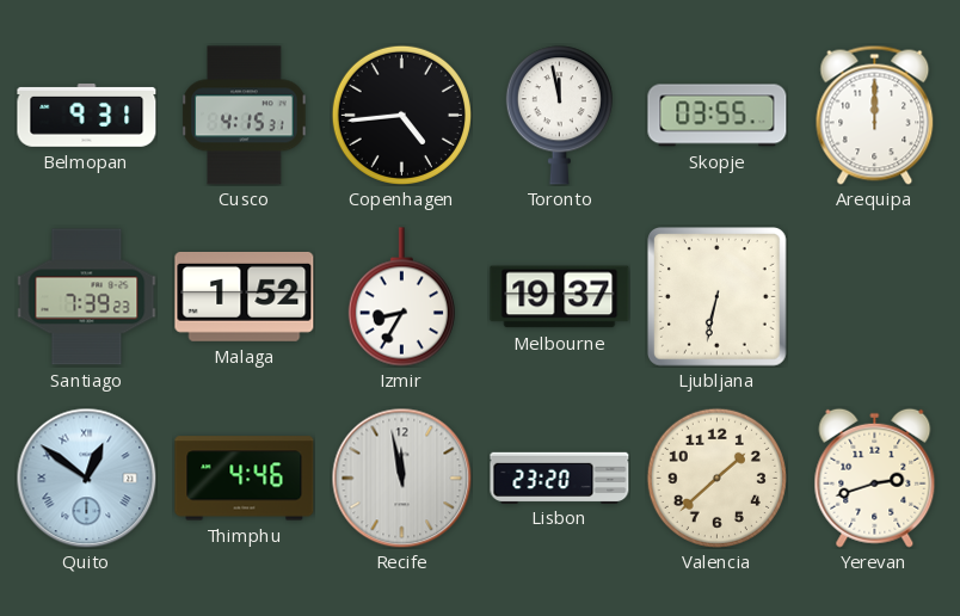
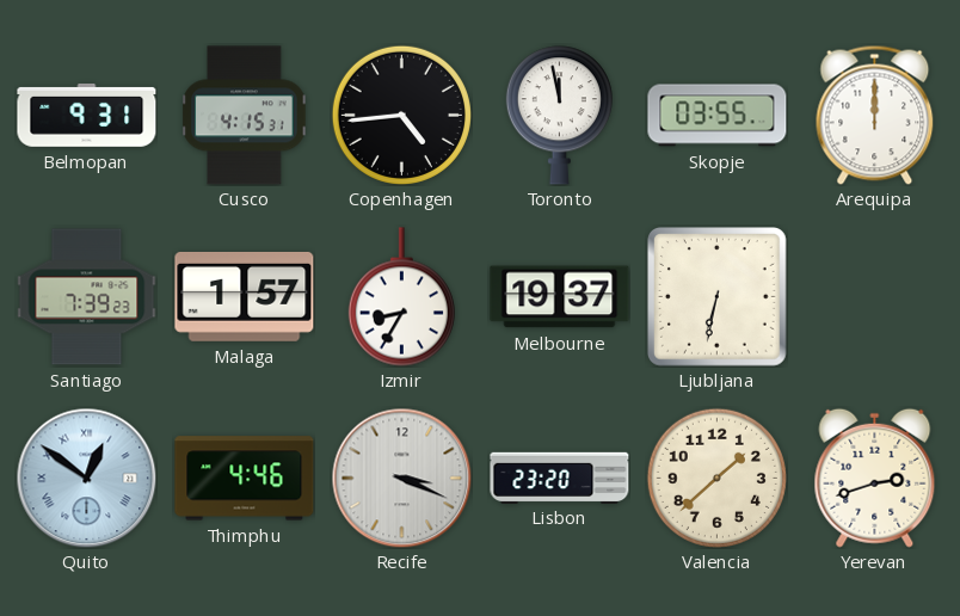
Malaga: 1:52 -> 1:57 (245, 296)
Recife: 11:58 -> 3:19 (401, 478)
